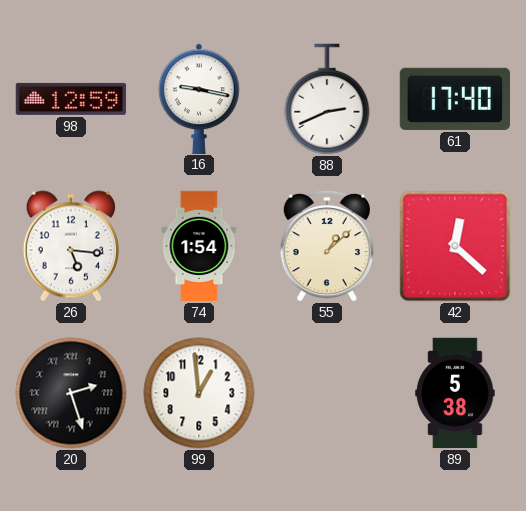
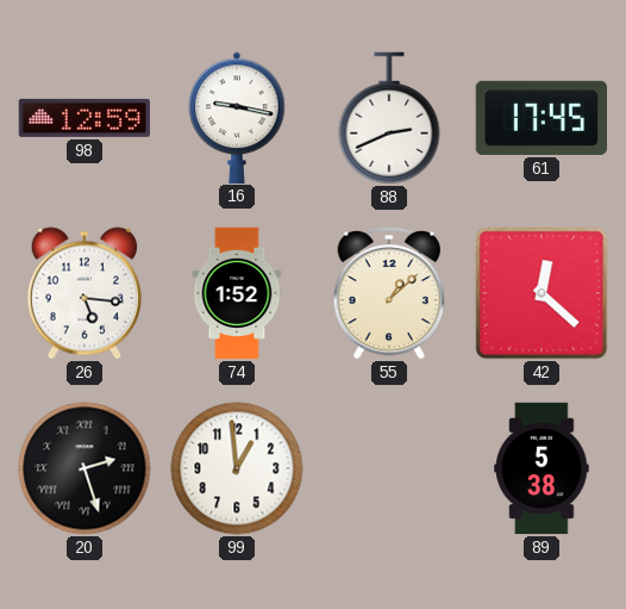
61: 17:40 -> 17:45 (540, 118)
74: 1:54 -> 1:52 (237, 293)
